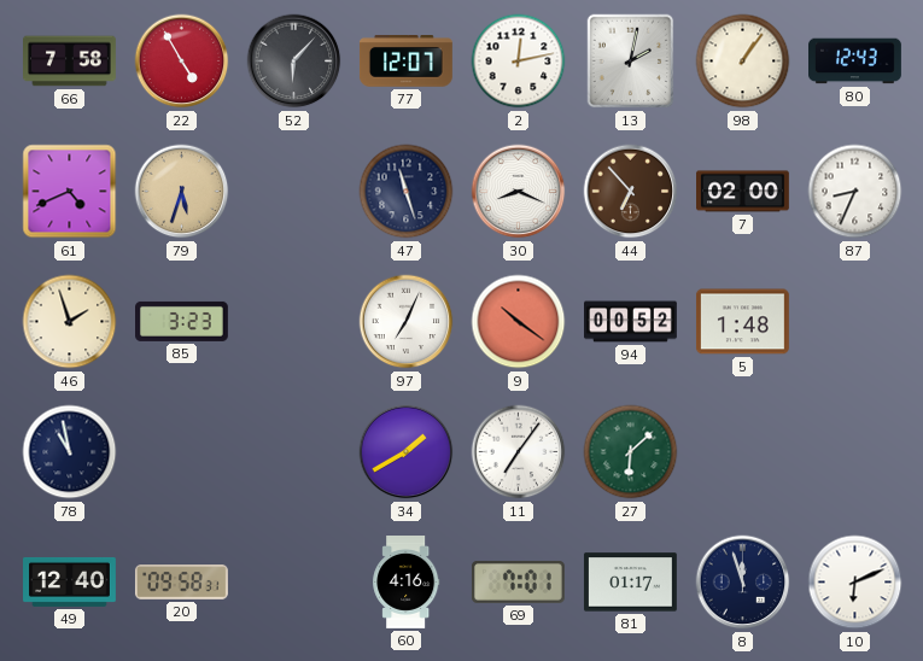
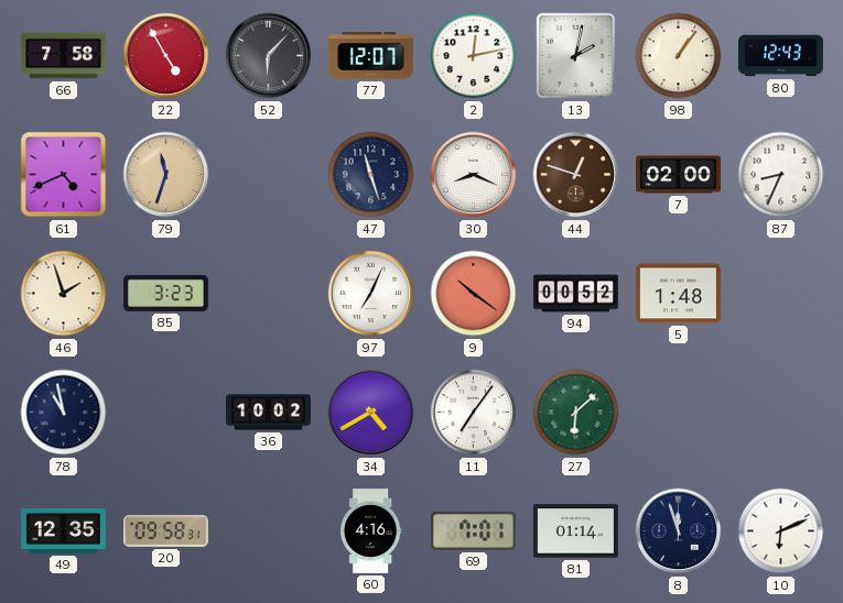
79: 5:33 -> 11:33 (166, 175)
44: 6:53 -> 12:48 (576, 175)
36: none -> 10:02 (269, 413)
34: 1:40 -> 4:40 (371, 413)
49: 12:40 -> 12:35 (64, 530)
81: 01:17 -> 01:14 (575, 531)
